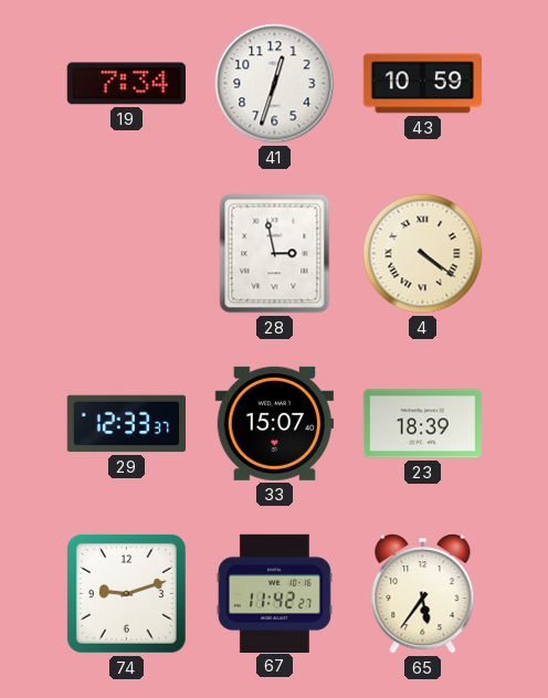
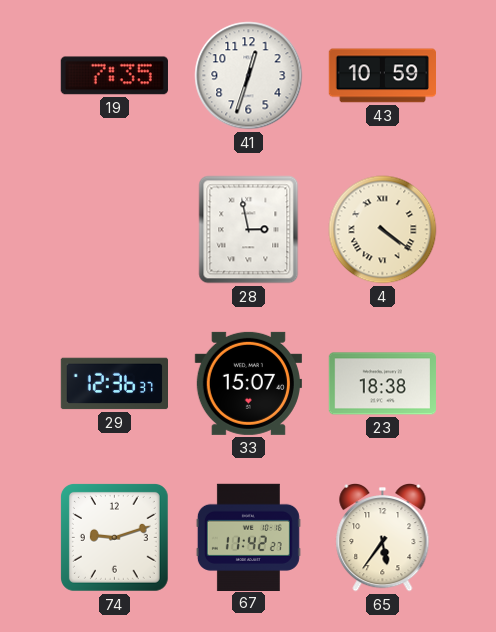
19: 7:34 -> 7:35 (114, 76)
29: 12:33 -> 12:36 (114, 384)
23: 18:39 -> 18:38 (382, 384)
